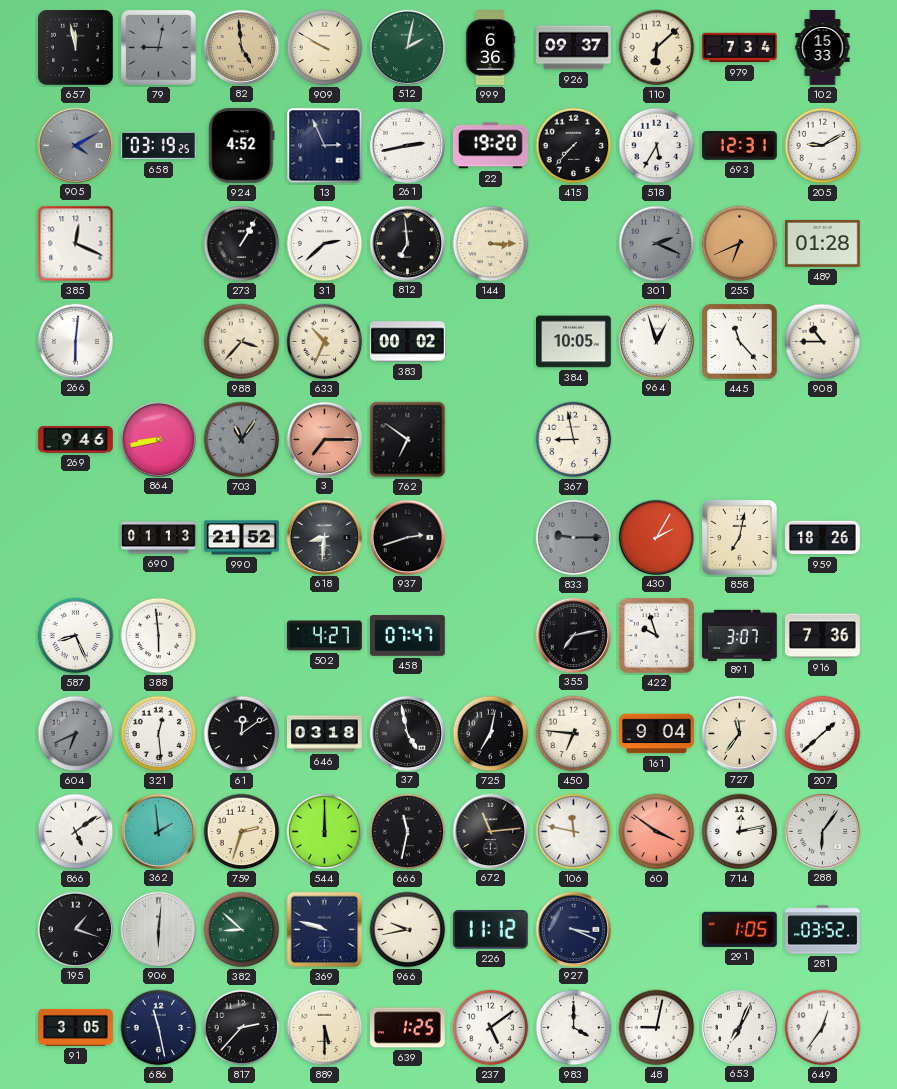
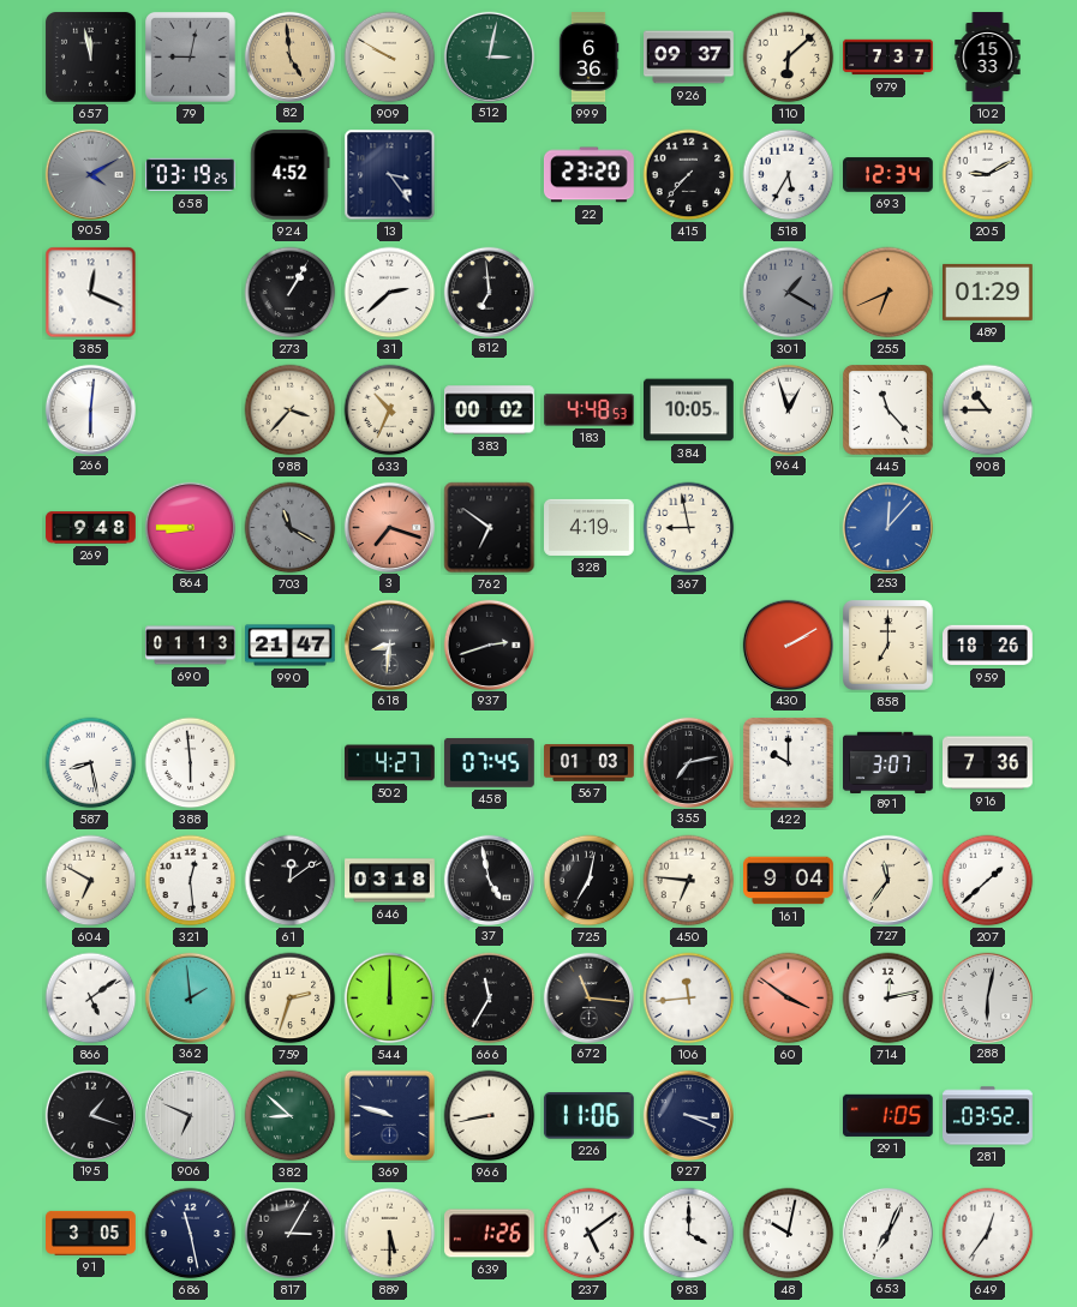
512: 2:02 -> 3:02 (489, 56)
979: 7:34 -> 7:37 (888, 58)
13: 2:56 -> 3:24 (390, 175)
261: 2:43 -> none (407, 145)
22: 19:20 -> 23:20 (590, 175)
693: 12:31 -> 12:34 (888, 175)
144: 3:15 -> none (491, 244)
301: 2:19 -> 1:20 (789, 293)
489: 01:28 -> 01:29 (988, 292)
183: none -> 4:48 (590, 410)
269: 9:46 -> 9:48 (91, 528)
864: 8:43 -> 8:45 (190, 527)
703: 11:06 -> 11:20 (291, 528)
3: 7:15 -> 7:18 (389, 527)
328: none -> 4:19 (590, 527)
253: none -> 12:07 (887, 527)
990: 21:52 -> 21:47 (291, 646)
833: 9:15 -> none (574, 538)
430: 2:05 -> 2:10 (788, 644)
858: 7:02 -> 7:00 (888, 646)
587: 8:26 -> 8:28 (91, 763)
458: 07:47 -> 07:45 (490, 763)
567: none -> 01:03 (590, 763)
422: 9:57 -> 10:00 (789, 763)
604: 6:41 -> 6:50 (91, 881)
604 dial: grey -> cream (91, 881)
666: 11:32 -> 11:35 (490, 999)
672: 11:14 -> 11:16 (588, 997)
106: 11:47 -> 11:44 (689, 999)
288: 6:06 -> 6:02 (987, 997)
906: 6:01 -> 6:49 (190, 1115)
966: 9:43 -> 8:43 (490, 1116)
226: 11:12 -> 11:06 (588, 1116)
817: 2:37 -> 3:05 (291, 1234)
639: 1:25 -> 1:26 (490, 1234)
48: 9:02 -> 10:02 (789, 1234)
